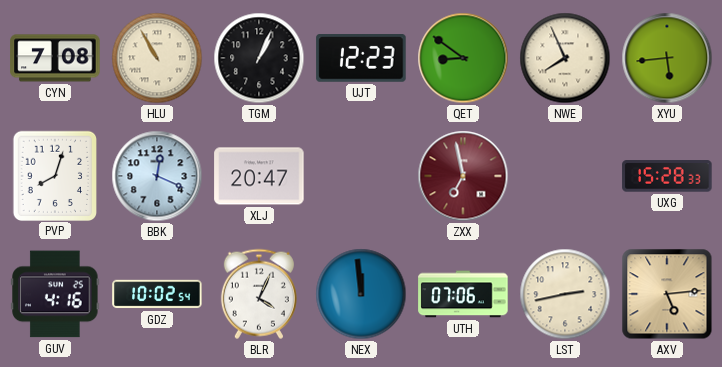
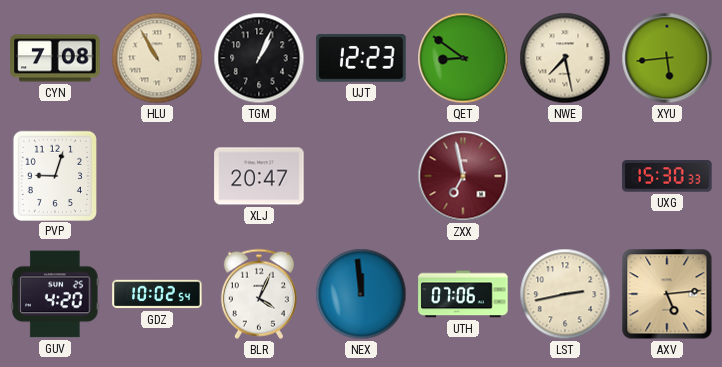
NWE: 7:56 -> 7:28 (565, 58)
PVP: 8:03 -> 9:03 (54, 175)
BBK: 12:19 -> none (157, 176)
UXG: 15:28 -> 15:30 (667, 176)
GUV: 4:16 -> 4:20 (55, 294)
